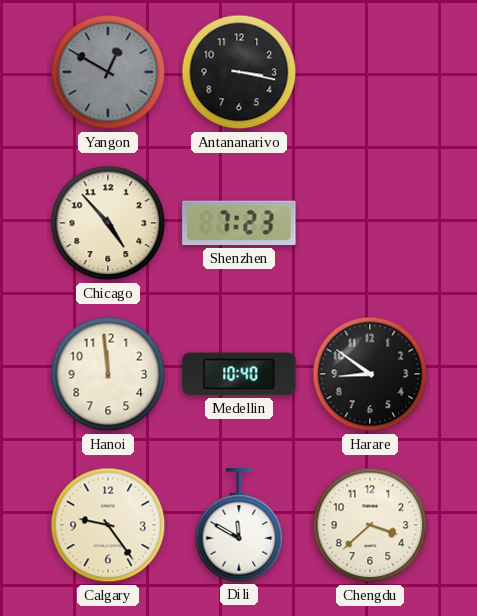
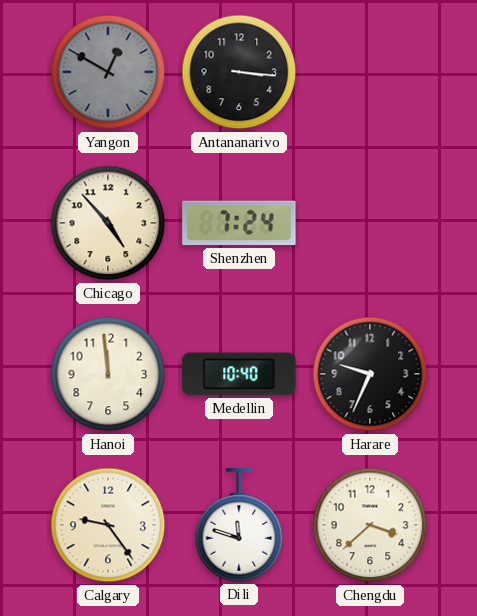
Antananarivo: 3:17 -> 3:16 (239, 72)
Shenzhen: 7:23 -> 7:24 (239, 223)
Harare: 8:51 -> 9:34 (370, 374)
Dili: 11:50 -> 11:48 (239, 525)
